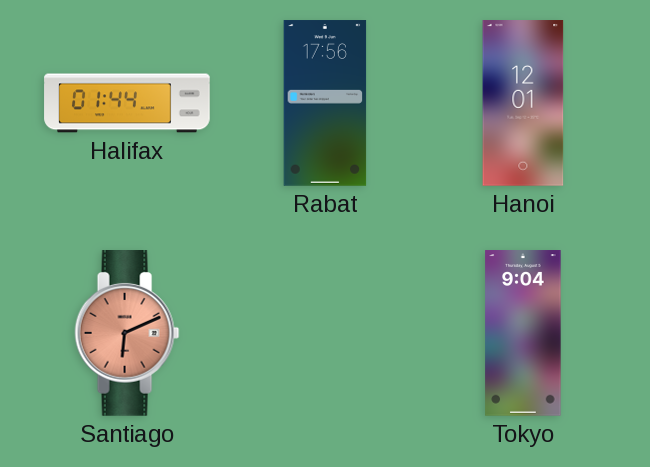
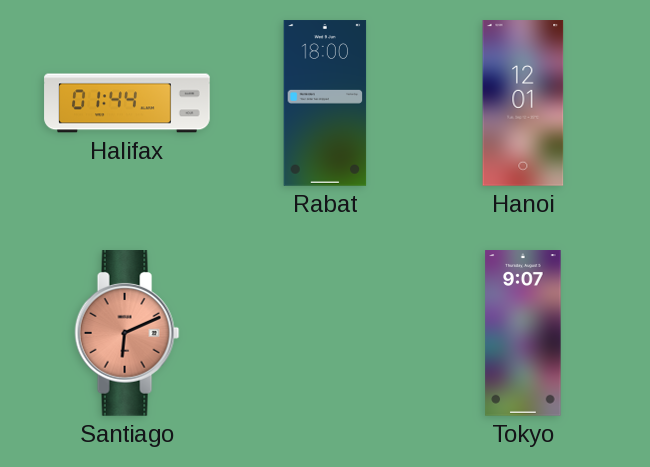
Rabat: 17:56 -> 18:00 (325, 103)
Tokyo: 9:04 -> 9:07 (523, 333)
